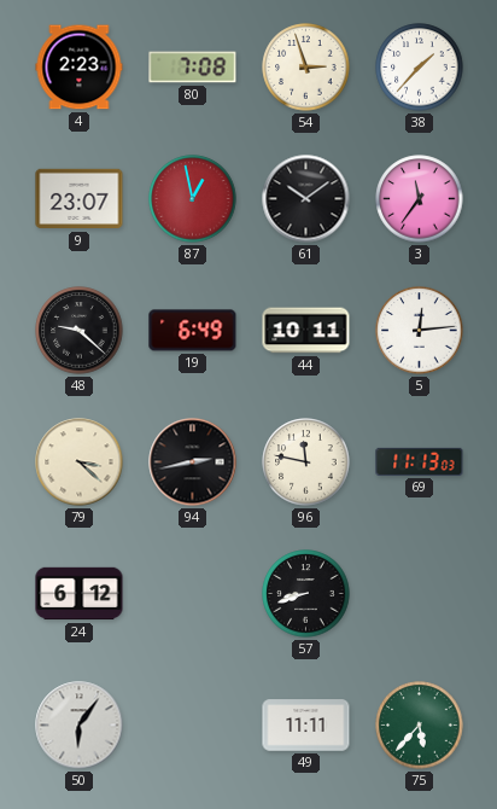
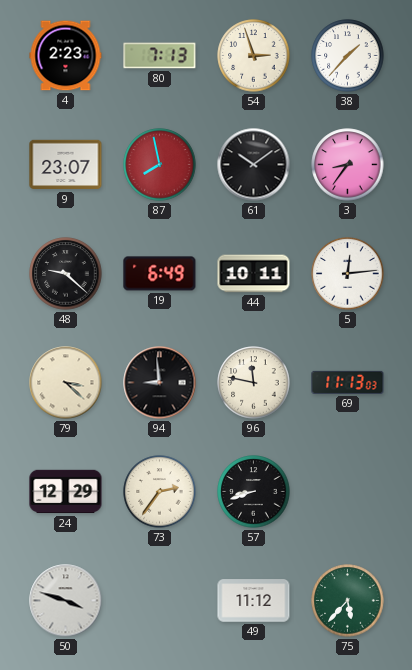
80: 7:08 -> 7:13 (160, 56)
87: 12:58 -> 7:58 (160, 165)
3: 11:36 -> 8:36 (348, 165)
94: 2:43 -> 8:59 (160, 383)
24: 6:12 -> 12:29 (66, 492)
73: none -> 2:36 (160, 492)
50: 6:06 -> 3:48 (66, 601)
49: 11:11 -> 11:12 (254, 601)
